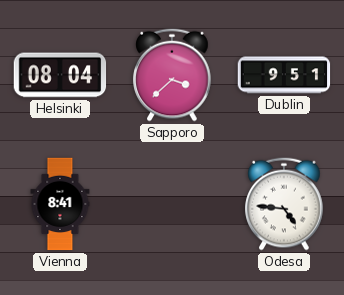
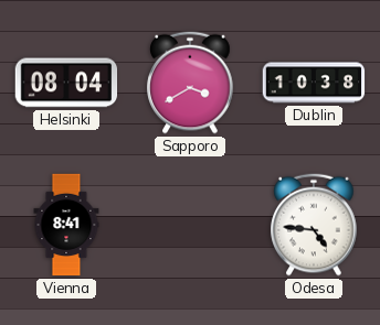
Sapporo: 3:38 -> 3:40 (190, 83)
Dublin: 9:51 -> 10:38 (314, 83)
